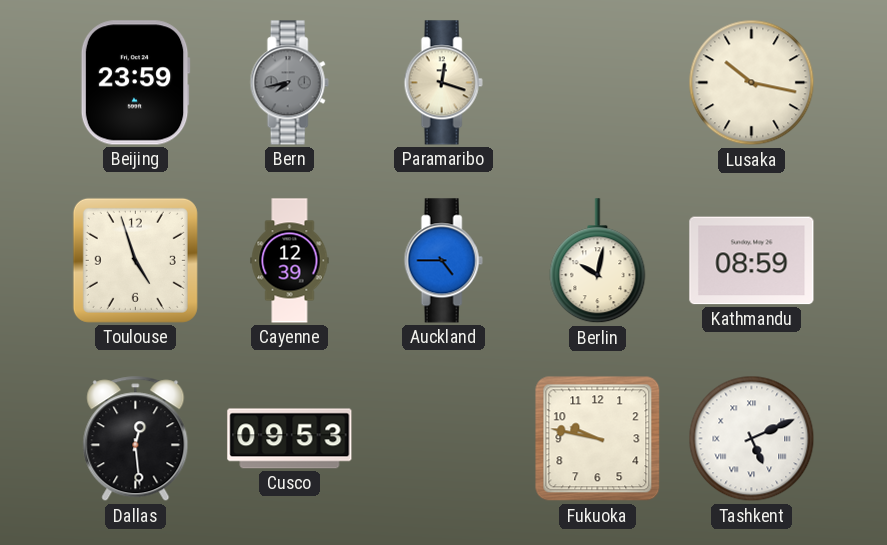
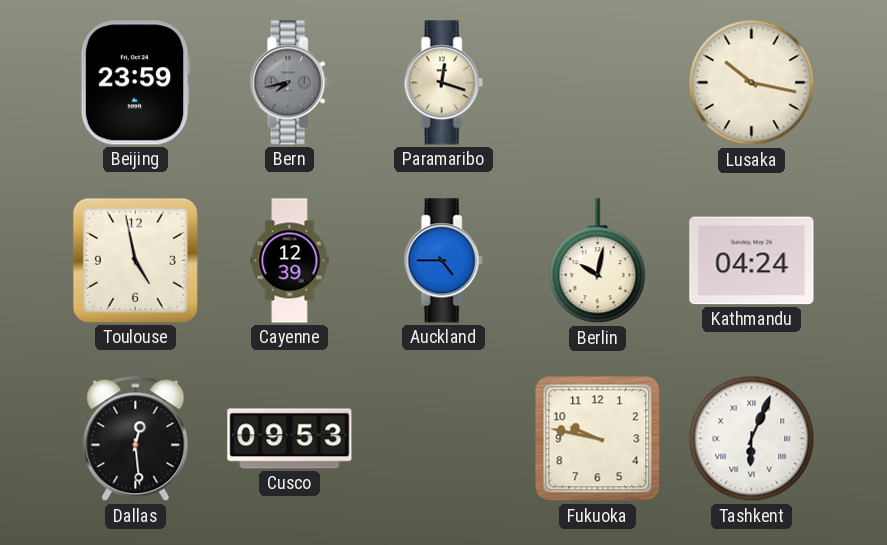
Toulouse: 4:57 -> 4:58 (135, 260)
Kathmandu: 08:59 -> 04:24 (752, 261)
Tashkent: 5:11 -> 6:04 (752, 439)
